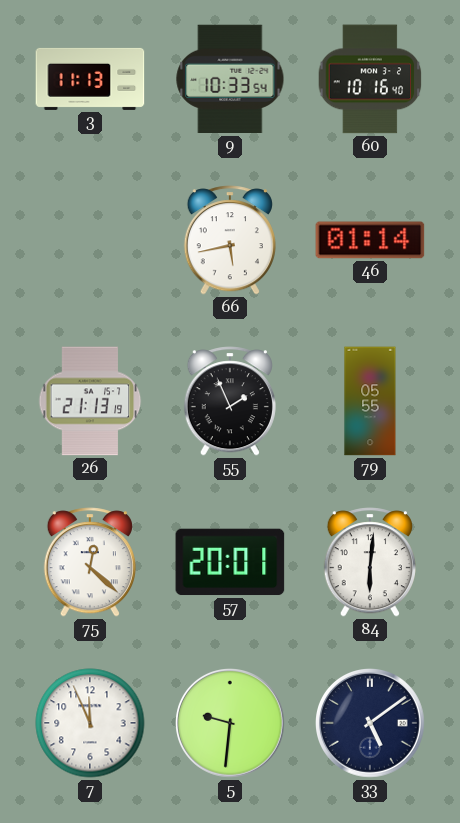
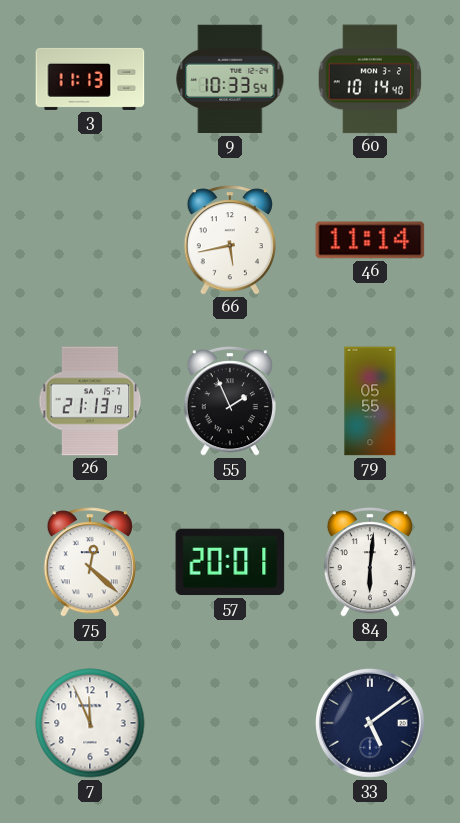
60: 10:16 -> 10:14 (370, 79)
46: 01:14 -> 11:14 (370, 240)
5: 9:31 -> none (231, 724)
